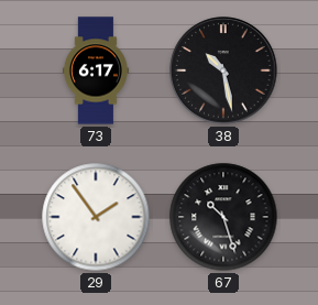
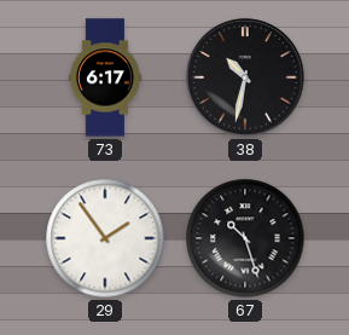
38: 10:28 -> 10:32 (245, 77)
